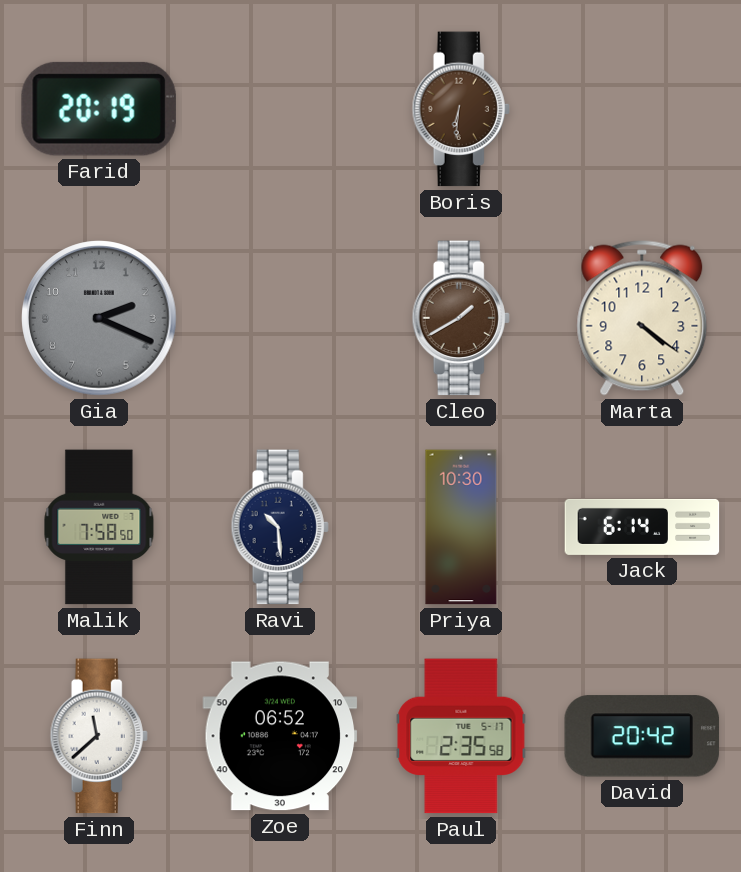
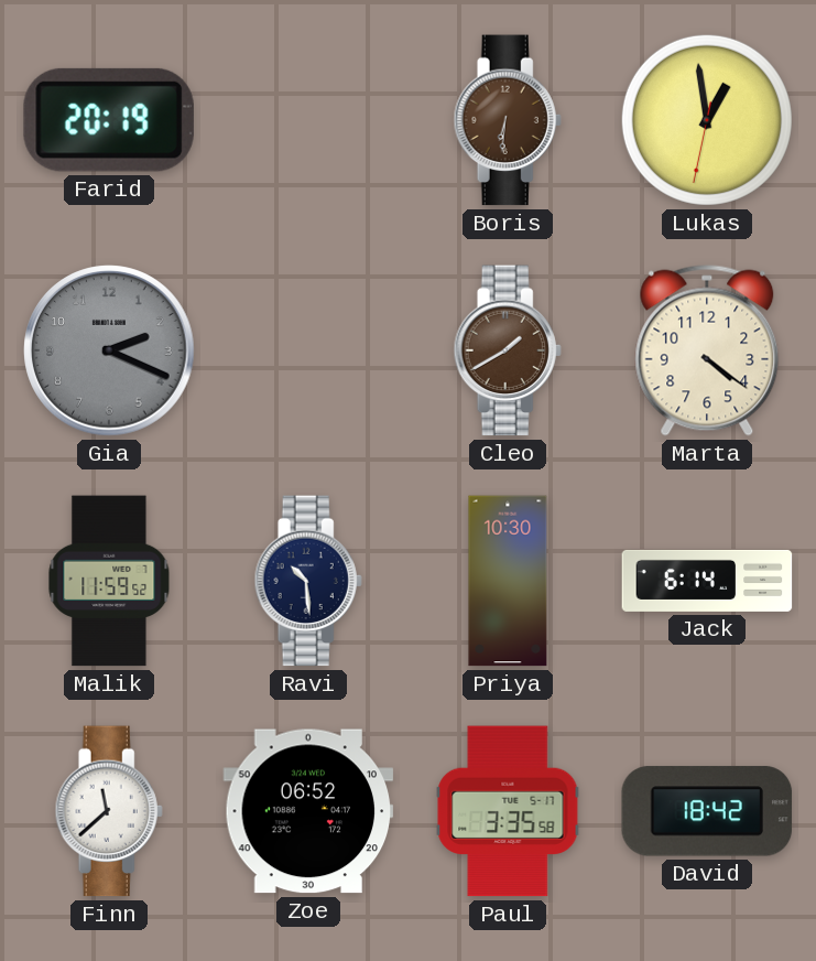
Lukas: none -> 12:58 (707, 120)
Malik: 7:58 -> 11:59 (109, 581)
Paul: 2:35 -> 3:35 (508, 811)
David: 20:42 -> 18:42 (707, 811)
